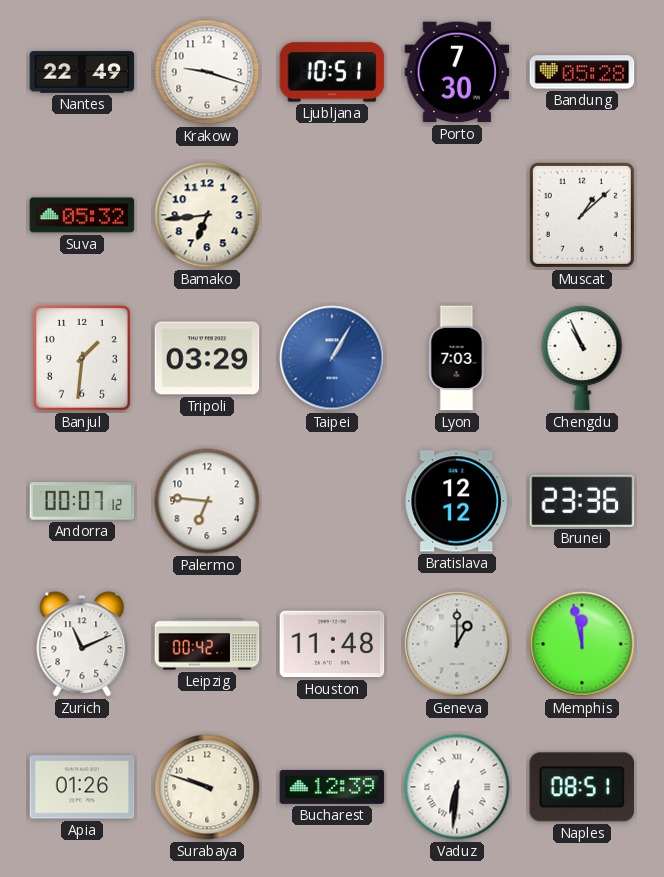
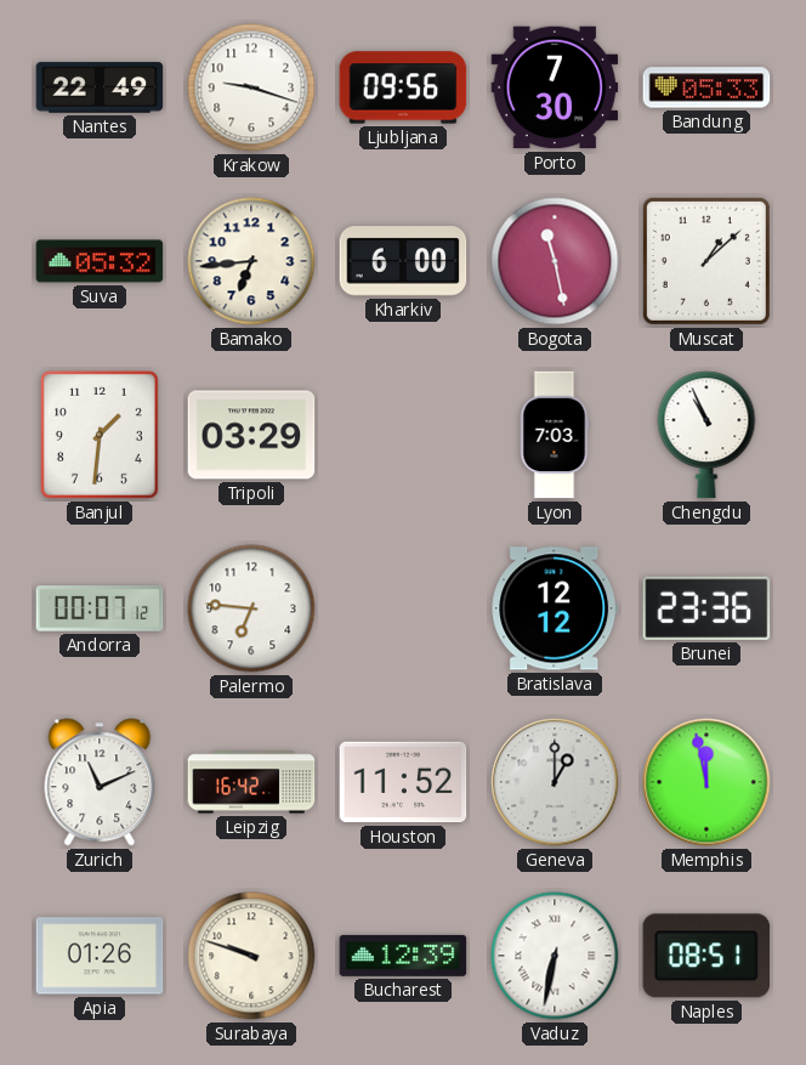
Ljubljana: 10:51 -> 09:56 (403, 87)
Bandung: 05:28 -> 05:33 (706, 87)
Kharkiv: none -> 6:00 (403, 261)
Bogota: none -> 11:28 (555, 261)
Taipei: 1:05 -> none (332, 358)
Leipzig: 00:42 -> 16:42 (251, 782)
Houston: 11:48 -> 11:52 (403, 782)
Vaduz: 6:31 -> 6:32 (555, 956)
